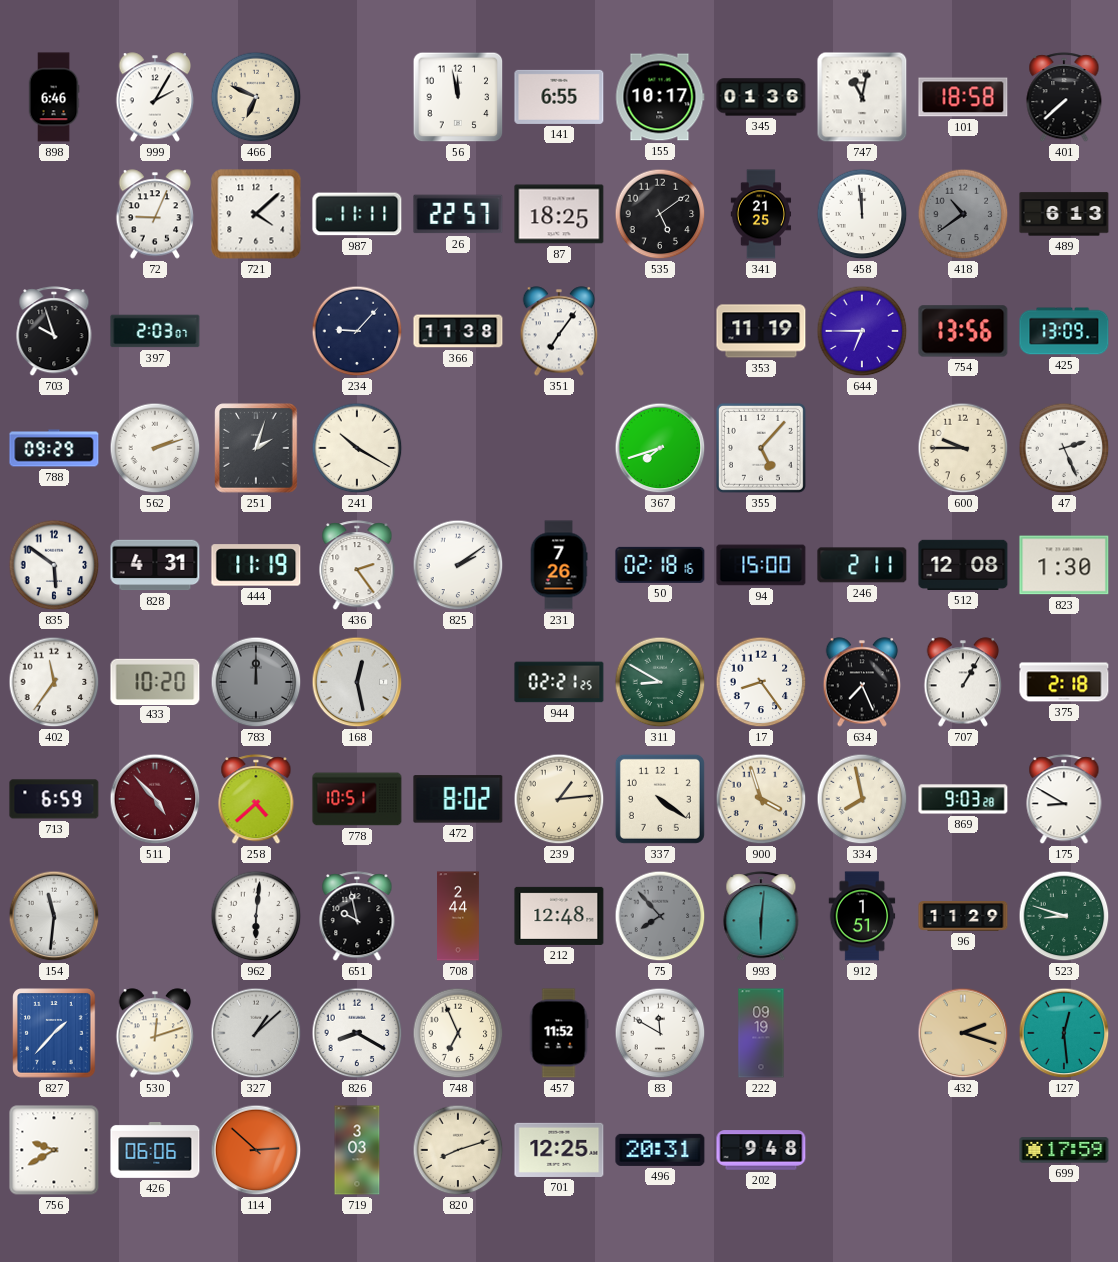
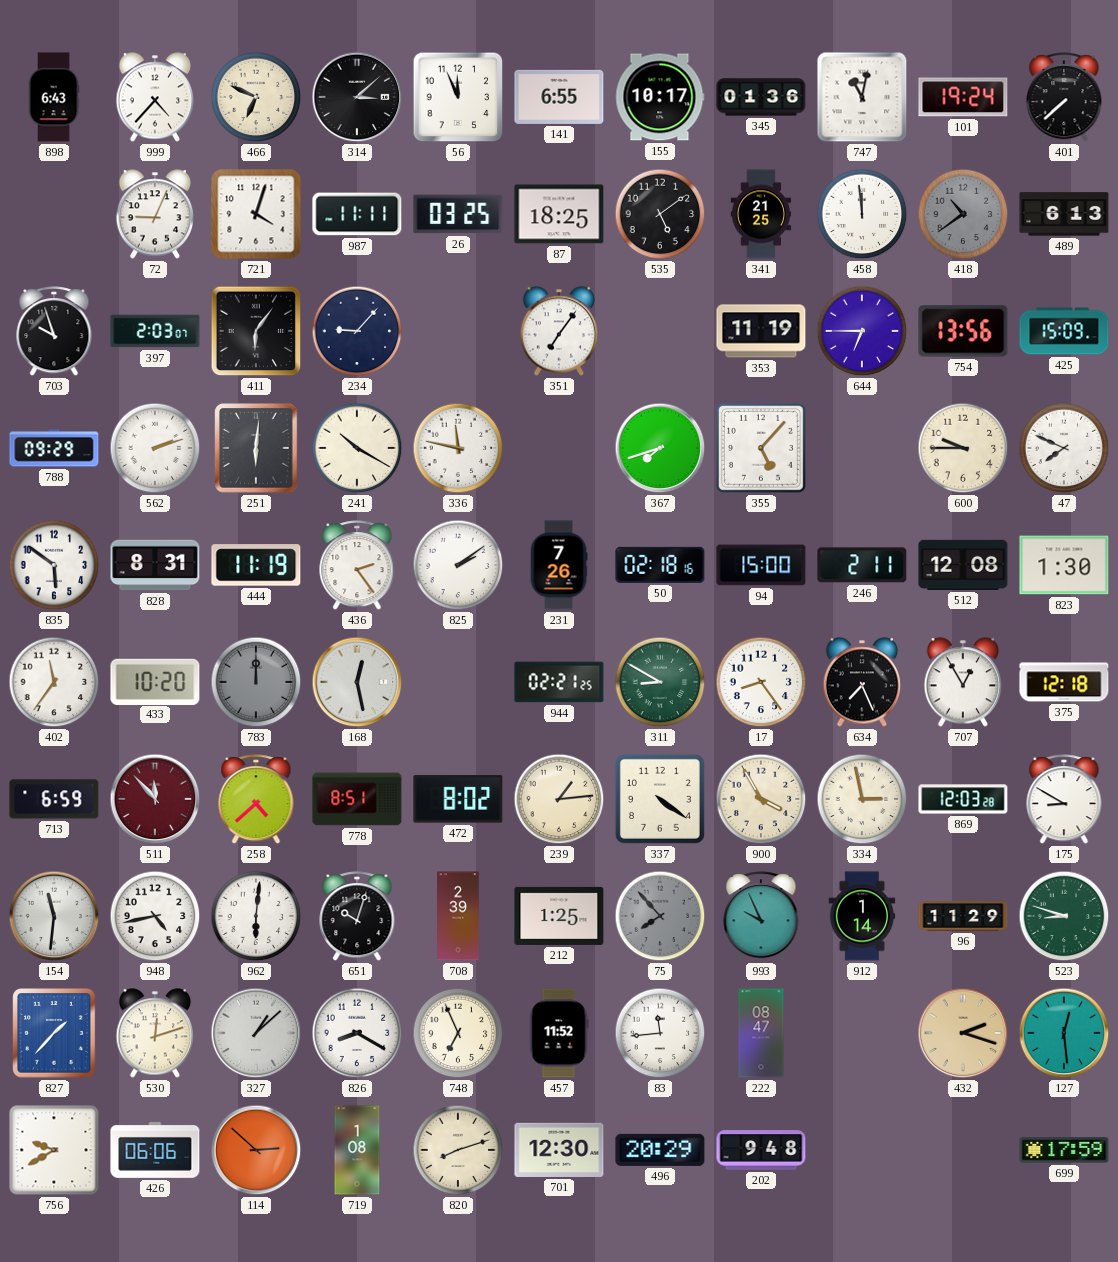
898: 6:46 -> 6:43 (54, 97)
999: 2:05 -> 4:37 (155, 97)
314: none -> 3:08 (357, 97)
56: 11:58 -> 11:56 (458, 97)
101: 18:58 -> 19:24 (963, 97)
721: 4:08 -> 4:03 (256, 214)
26: 22:57 -> 03:25 (458, 214)
411: none -> 6:06 (256, 331)
366: 11:38 -> none (458, 331)
425: 13:09 -> 15:09 (1064, 331)
251: 2:03 -> 6:01 (256, 448)
336: none -> 11:47 (458, 448)
47: 2:26 -> 7:49 (1064, 448)
828: 4:31 -> 8:31 (155, 565)
707: 1:05 -> 12:55 (963, 682)
375: 2:18 -> 12:18 (1064, 682)
511: 4:53 -> 11:53 (155, 799)
778: 10:51 -> 8:51 (357, 799)
900: 3:57 -> 3:55 (761, 799)
334: 7:58 -> 2:58 (862, 799)
869: 9:03 -> 12:03 (963, 799)
948: none -> 4:43 (155, 916)
651: 9:58 -> 10:03 (357, 917)
708: 2:44 -> 2:39 (459, 916)
212: 12:48 -> 1:25 (559, 916)
993: 6:01 -> 9:56 (761, 917)
912: 1:51 -> 1:14 (862, 916)
83: 11:50 -> 11:44 (660, 1033)
222: 09:19 -> 08:47 (761, 1033)
719: 3:03 -> 1:08 (357, 1150)
701: 12:25 -> 12:30 (559, 1150)
496: 20:31 -> 20:29 (660, 1150)
